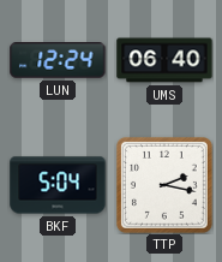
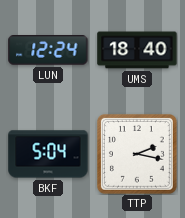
UMS: 06:40 -> 18:40 (137, 50)
